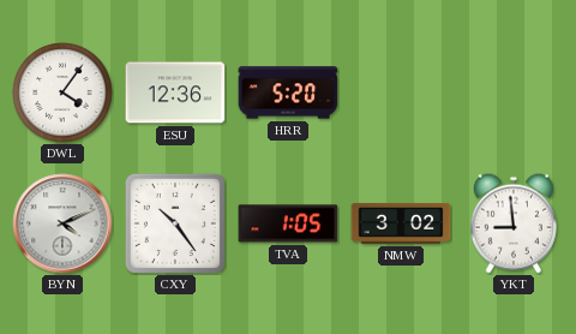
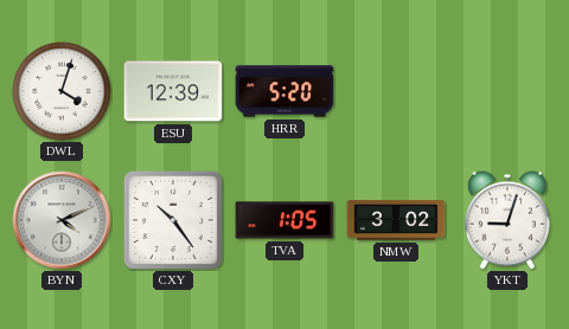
DWL: 4:06 -> 4:03 (62, 91)
ESU: 12:36 -> 12:39 (173, 91)
YKT: 8:59 -> 9:03 (507, 220)
